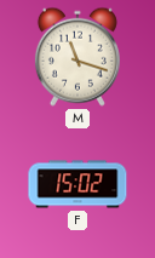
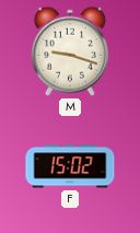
M: 11:18 -> 9:18 (70, 51)
